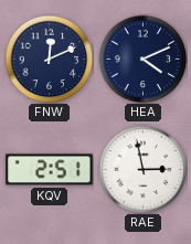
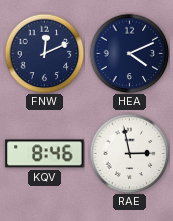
KQV: 2:51 -> 8:46 (45, 154)
